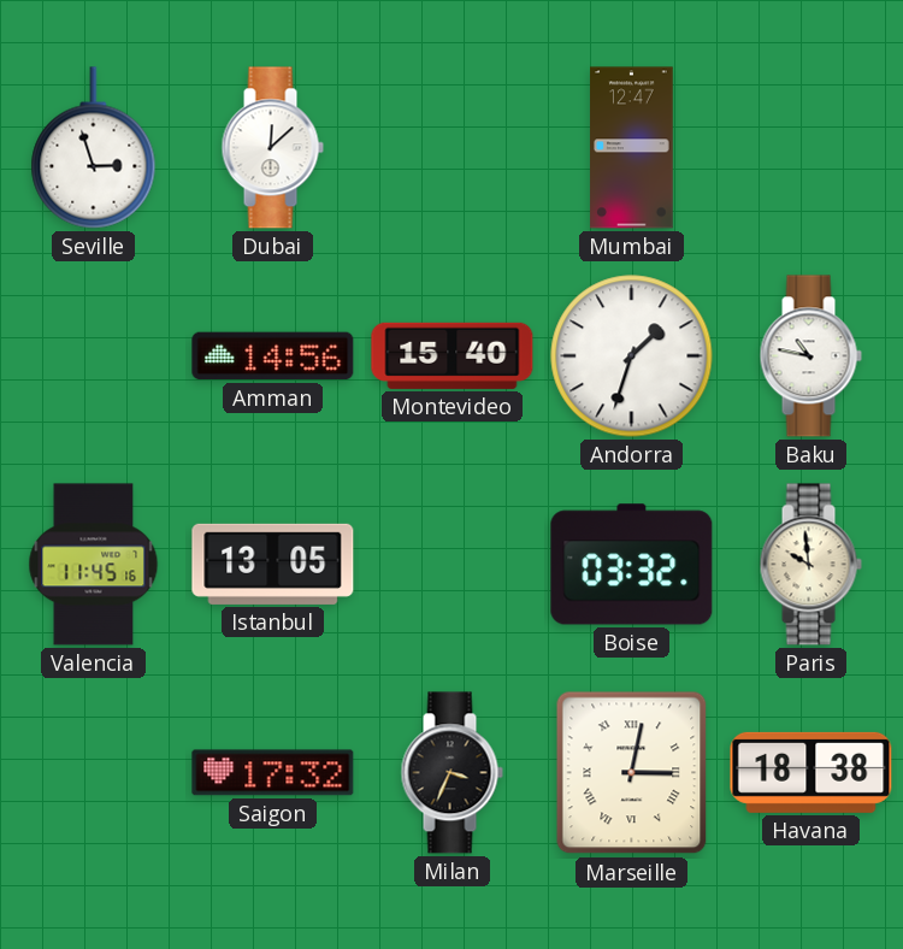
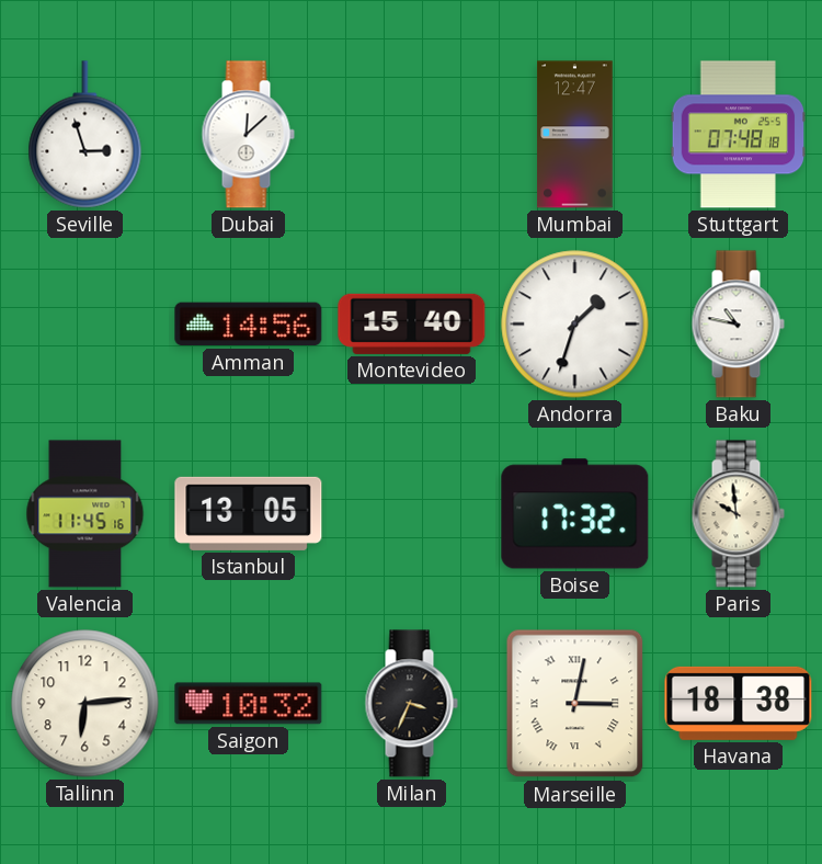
Stuttgart: none -> 07:48 (739, 135)
Boise: 03:32 -> 17:32 (575, 514)
Tallinn: none -> 6:14 (85, 704)
Saigon: 17:32 -> 10:32 (249, 704)
